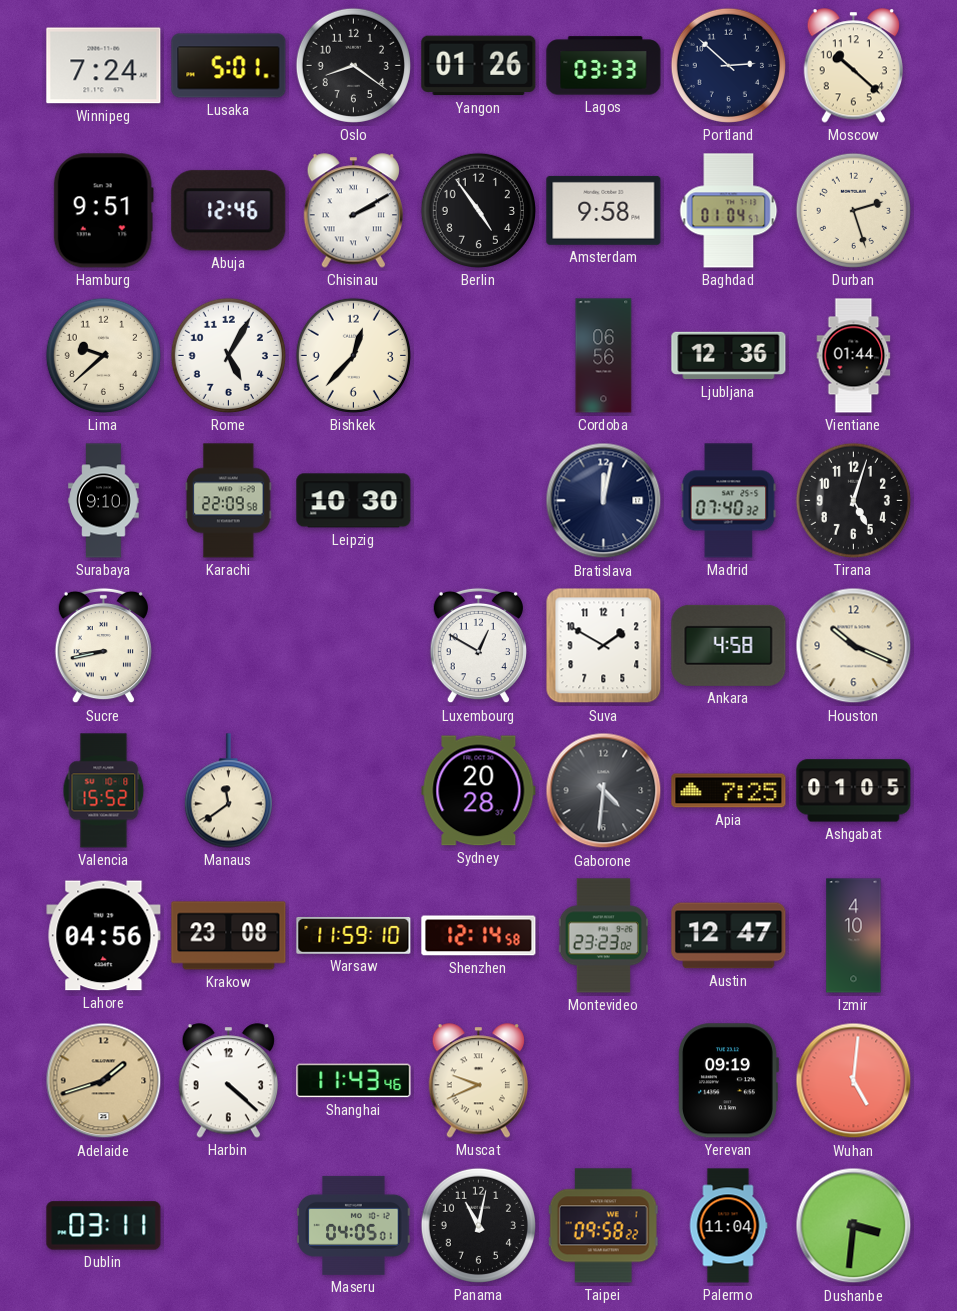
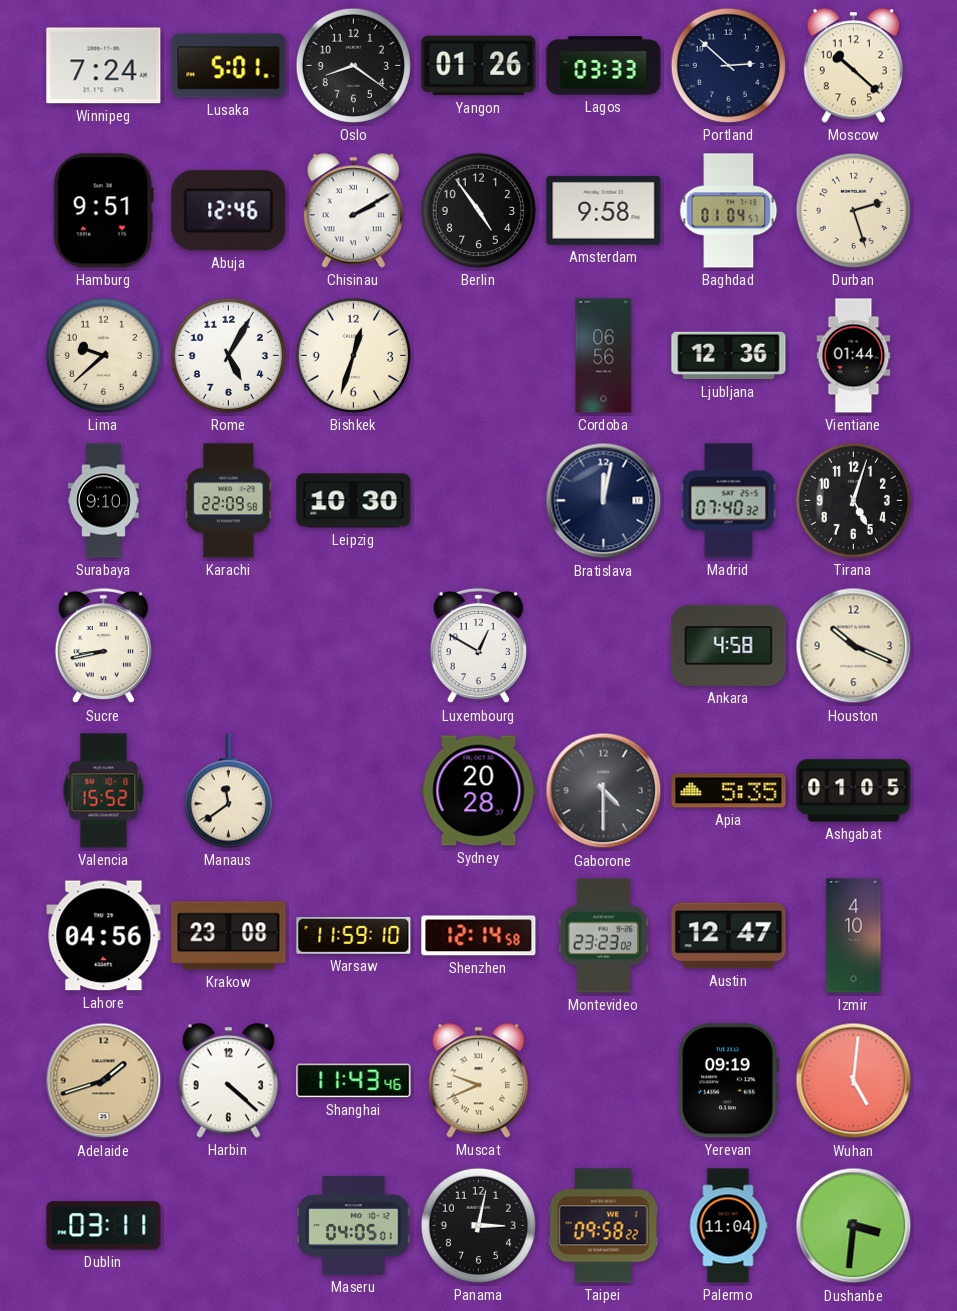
Bishkek: 12:37 -> 12:33 (353, 355)
Suva: 1:50 -> none (604, 646)
Gaborone: 4:31 -> 4:30 (604, 791)
Apia: 7:25 -> 5:35 (729, 791)
Panama: 11:02 -> 3:02 (478, 1225)
